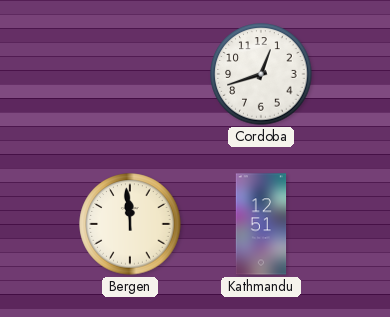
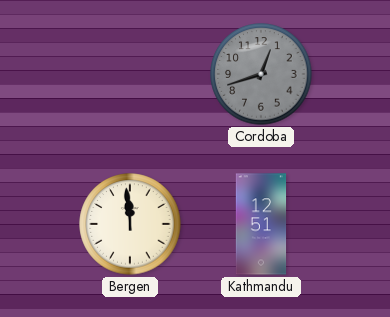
Cordoba dial: white -> grey (261, 74)
